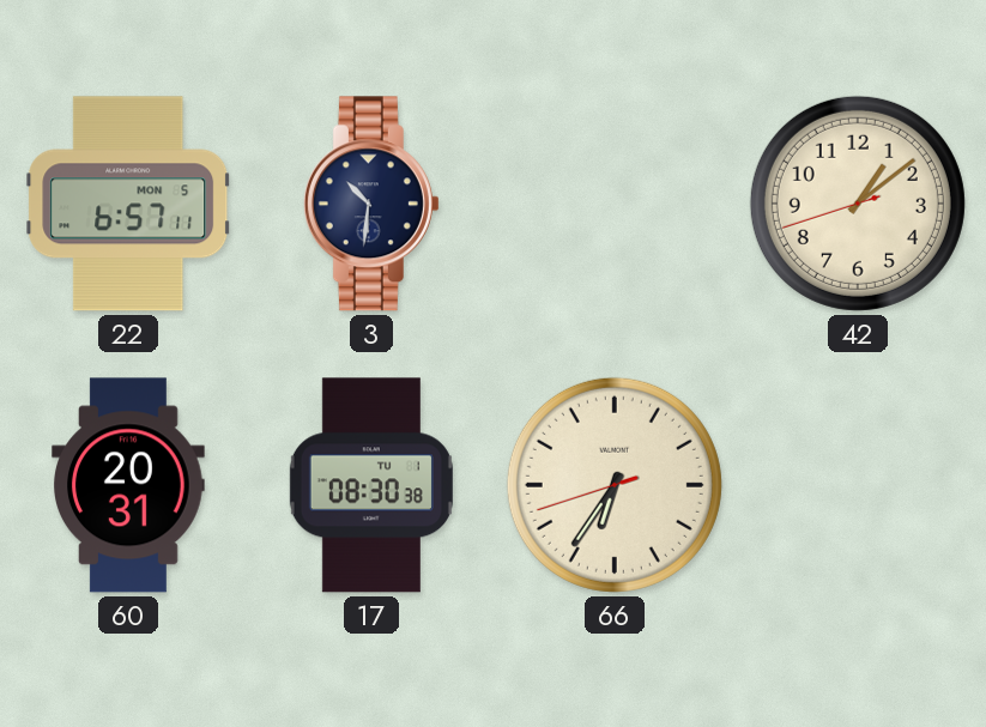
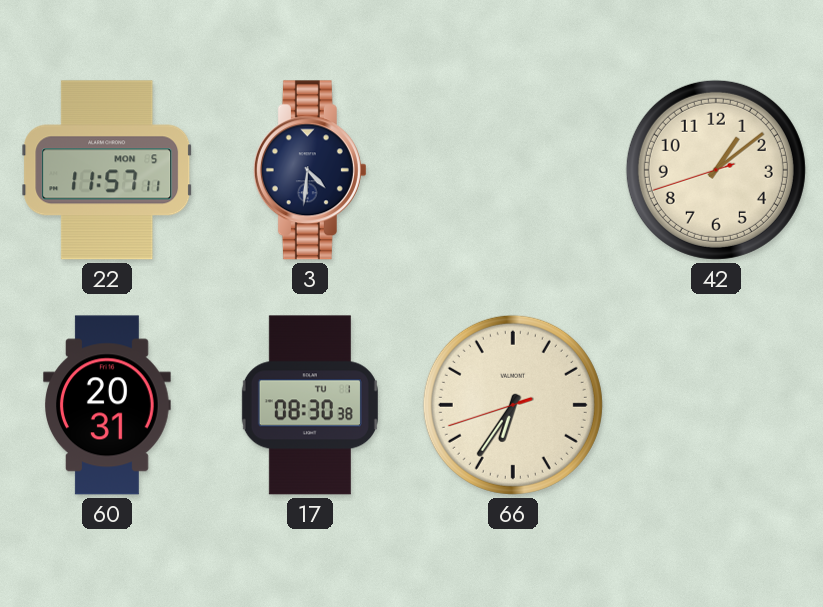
22: 6:57 -> 11:57 (107, 170)
3: 10:31 -> 4:31 (310, 170)
